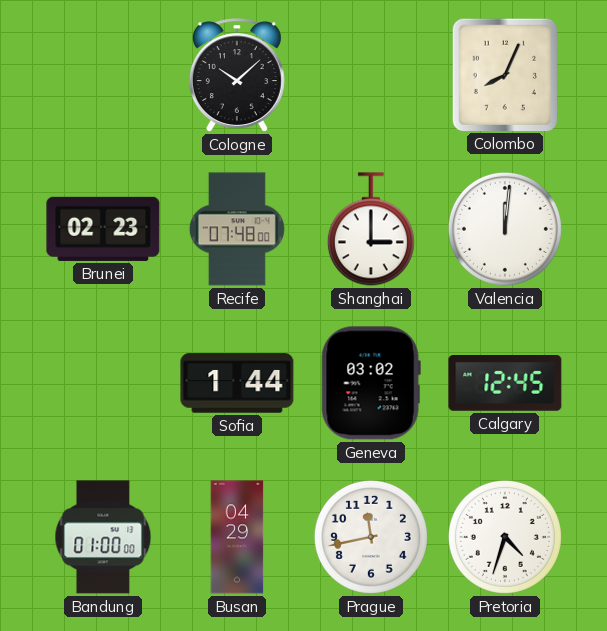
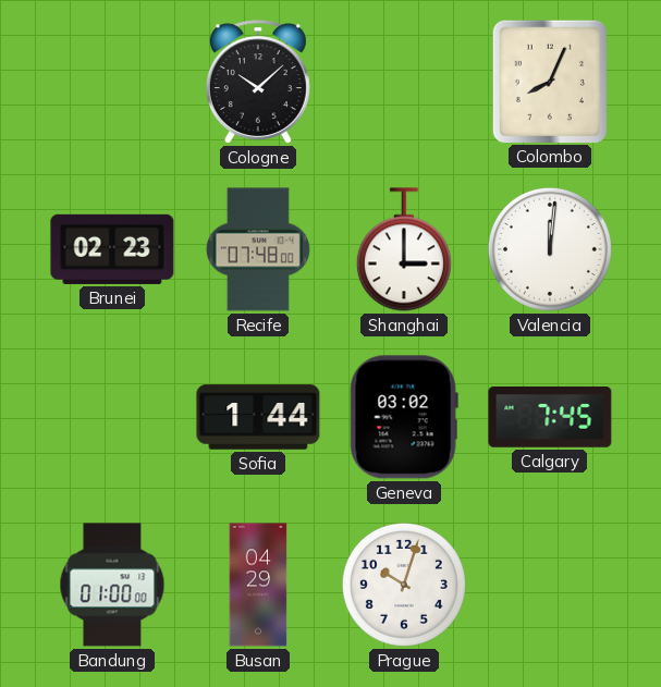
Calgary: 12:45 -> 7:45 (550, 418)
Prague: 11:43 -> 10:03 (404, 585)
Pretoria: 4:33 -> none (505, 537)
